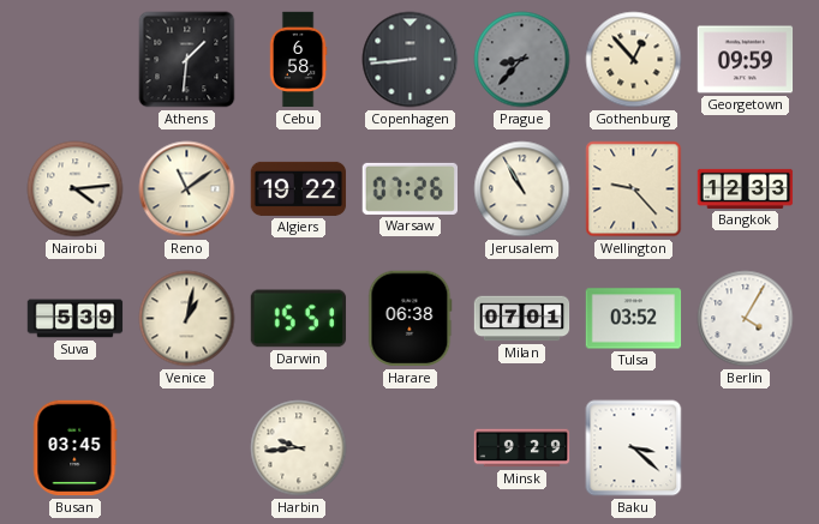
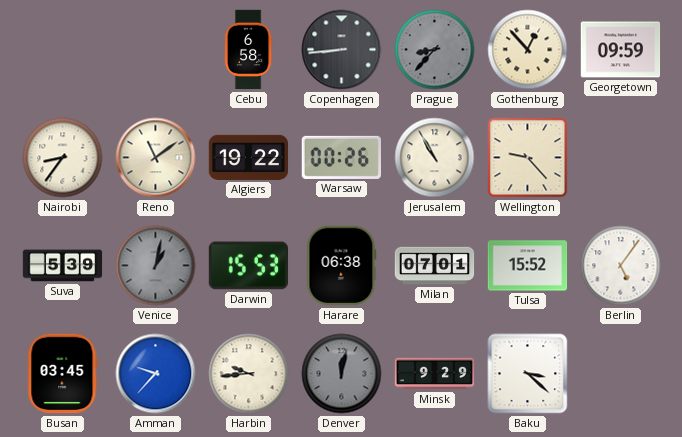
Athens: 1:31 -> none (187, 60)
Nairobi: 4:14 -> 8:36 (63, 158)
Warsaw: 07:26 -> 00:26 (341, 157)
Bangkok: 12:33 -> none (746, 188)
Venice dial: cream -> grey (156, 266)
Darwin: 15:51 -> 15:53 (249, 266)
Tulsa: 03:52 -> 15:52 (528, 266)
Berlin: 4:05 -> 5:06 (621, 266)
Amman: none -> 9:37 (156, 374)
Denver: none -> 12:02 (342, 374)
